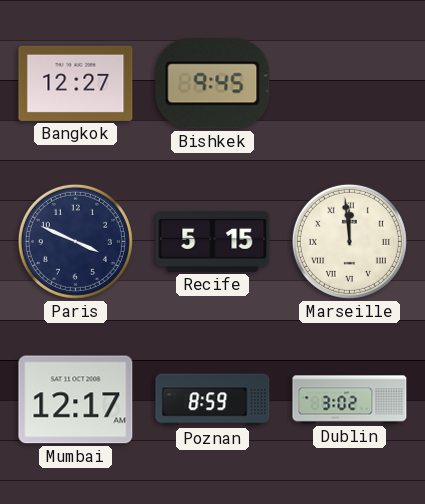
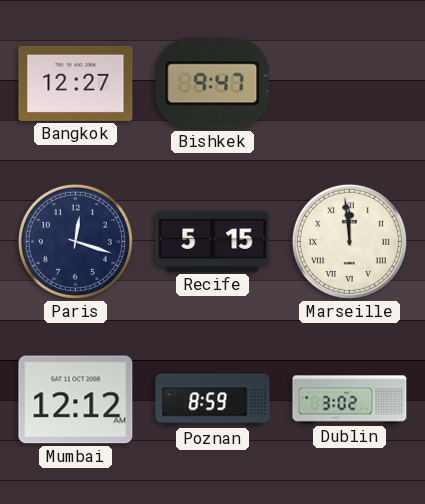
Bishkek: 9:45 -> 9:47 (213, 84)
Paris: 3:49 -> 12:18 (75, 241)
Mumbai: 12:17 -> 12:12 (76, 400)
